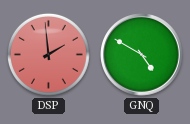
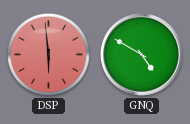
DSP: 1:59 -> 5:59 (48, 54)
